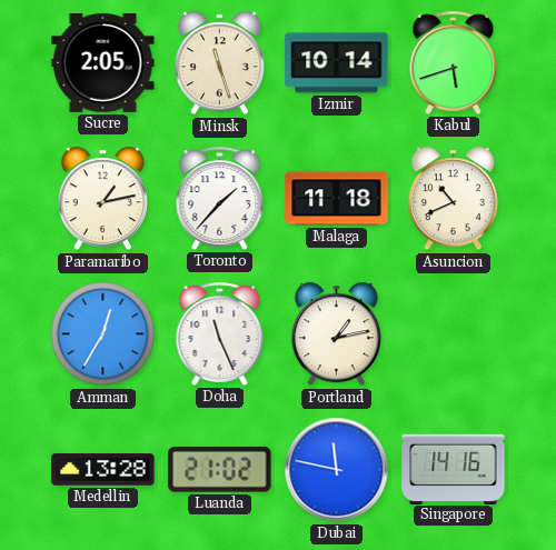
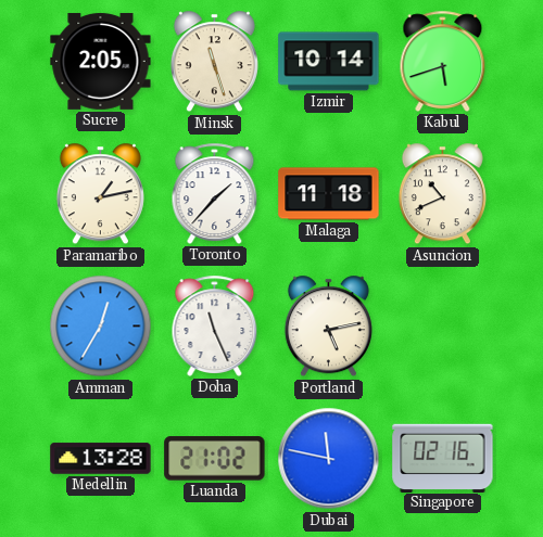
Portland: 1:13 -> 5:13 (328, 327)
Singapore: 14:16 -> 02:16 (443, 458)
